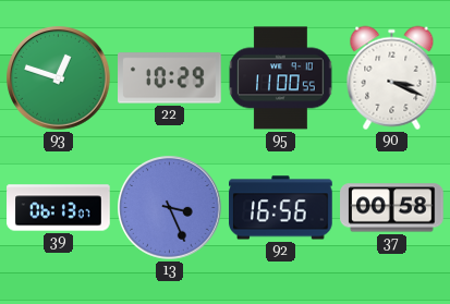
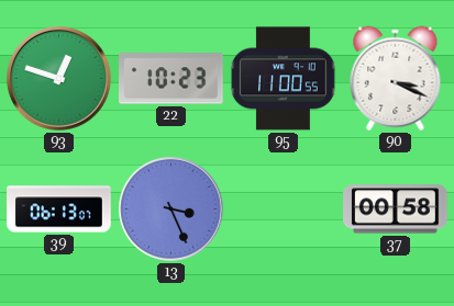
22: 10:29 -> 10:23 (171, 79)
92: 16:56 -> none (281, 208)
